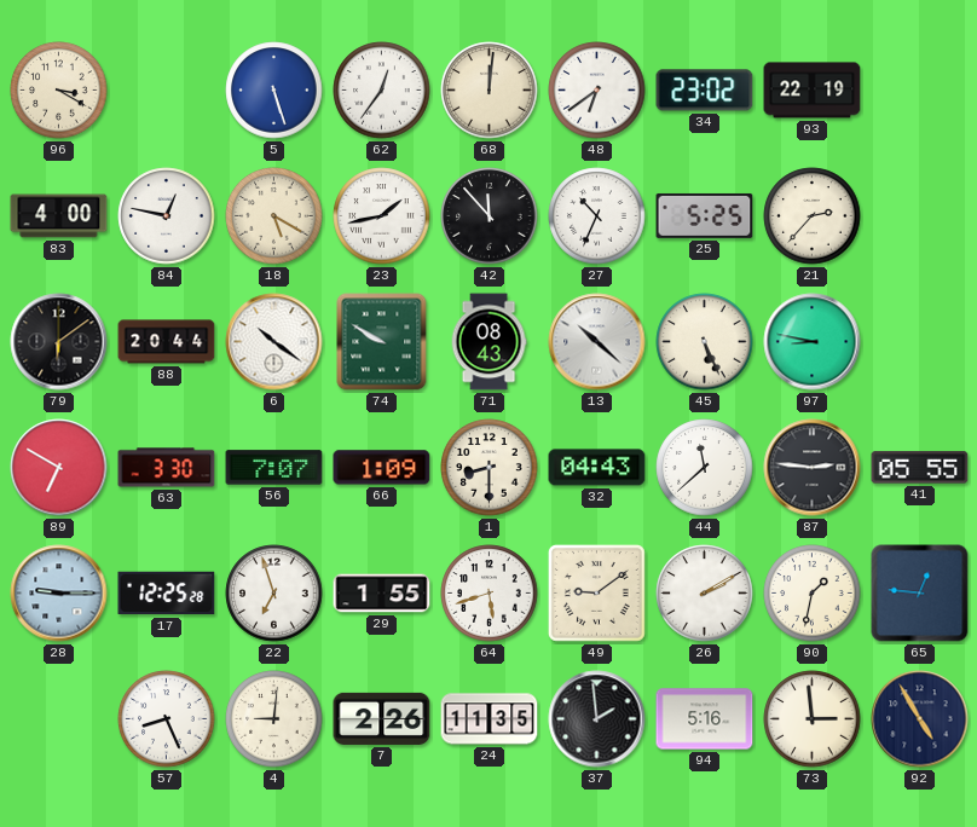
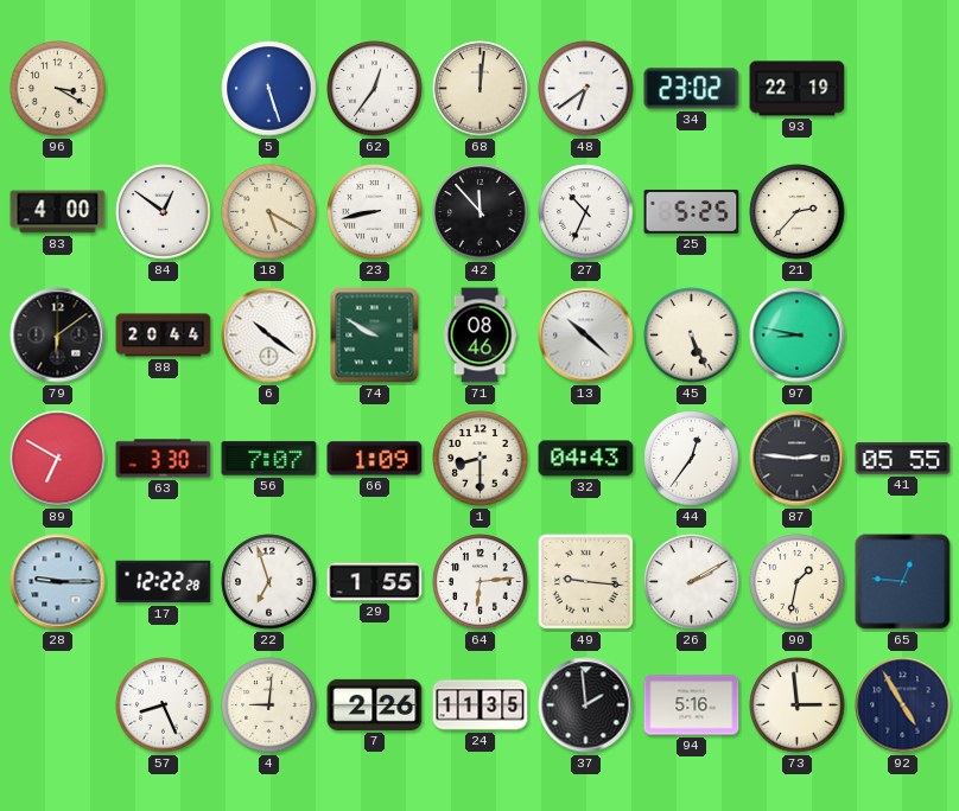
84: 12:47 -> 12:51 (164, 212)
23: 1:43 -> 8:43 (375, 212)
71: 08:43 -> 08:46 (479, 336)
44: 11:38 -> 12:36 (692, 459)
17: 12:25 -> 12:22 (164, 582)
64: 5:42 -> 6:14 (481, 582)
49: 9:09 -> 9:16 (585, 581)
